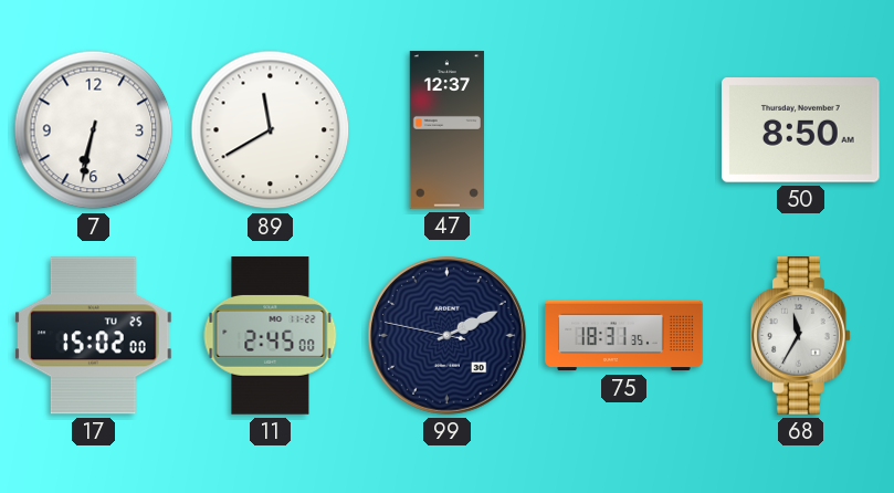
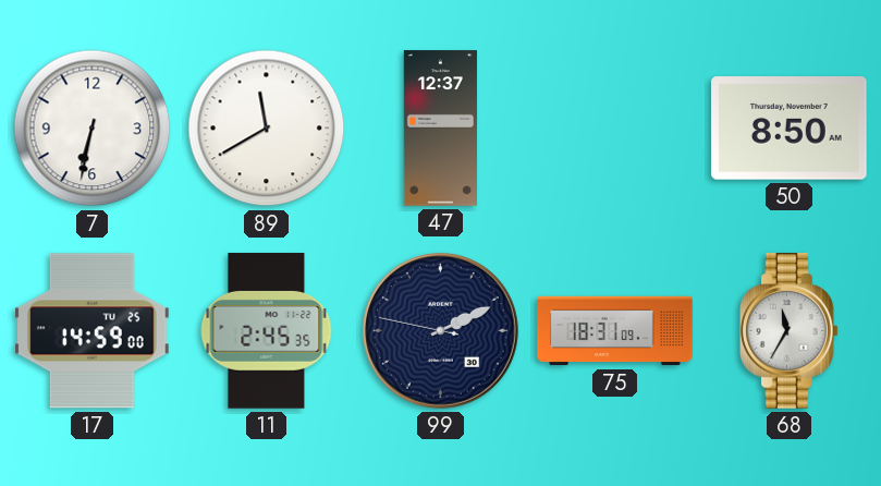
17: 15:02 -> 14:59 (93, 331)
11: 2:45:00 -> 2:45:35 (267, 331)
75: 18:31:35 -> 18:31:09 (615, 331)
